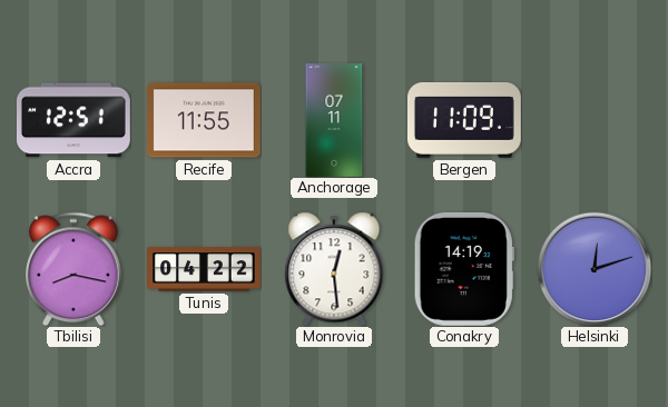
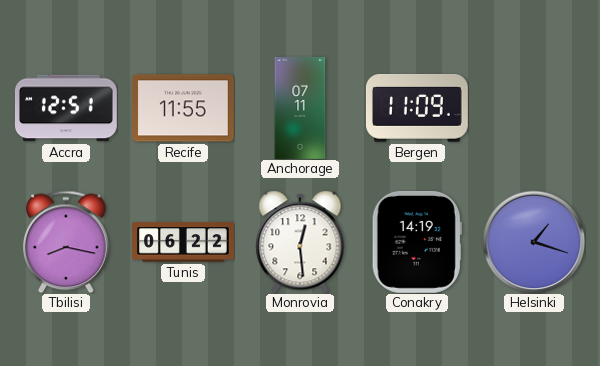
Tunis: 04:22 -> 06:22 (184, 242)
Helsinki: 12:12 -> 1:18 (534, 242)
